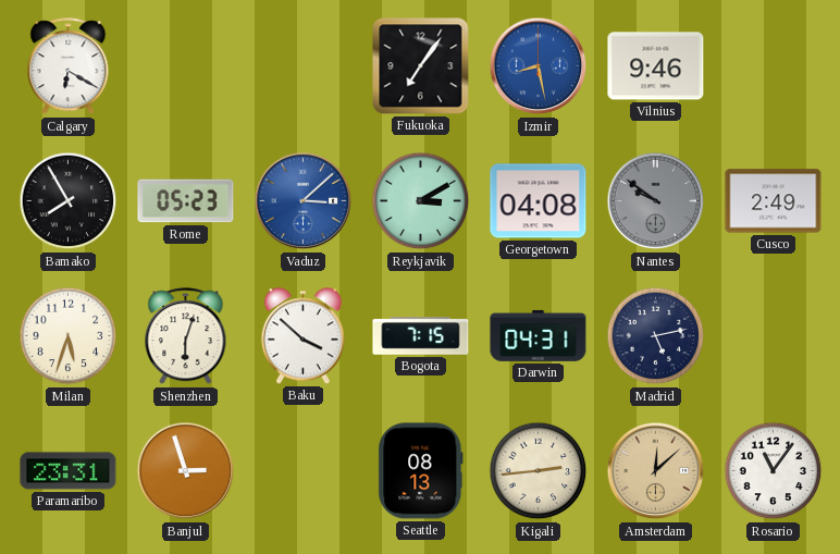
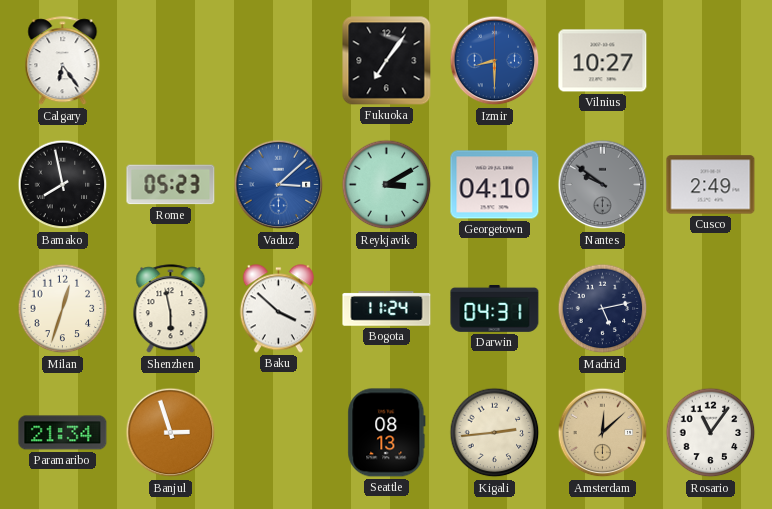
Calgary: 6:20 -> 6:24 (63, 61)
Izmir: 8:28 -> 8:30 (495, 61)
Vilnius: 9:46 -> 10:27 (603, 61)
Bamako: 7:55 -> 7:58 (63, 185)
Georgetown: 04:08 -> 04:10 (495, 185)
Milan: 5:33 -> 12:33 (63, 309)
Shenzhen: 6:03 -> 5:58 (171, 309)
Bogota: 7:15 -> 11:24 (387, 309)
Paramaribo: 23:31 -> 21:34 (63, 433)
